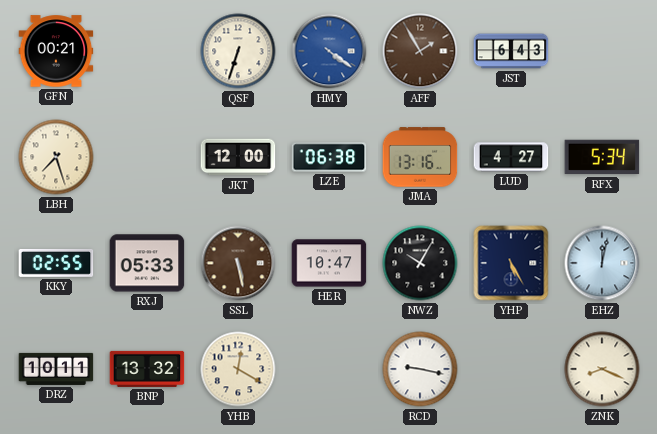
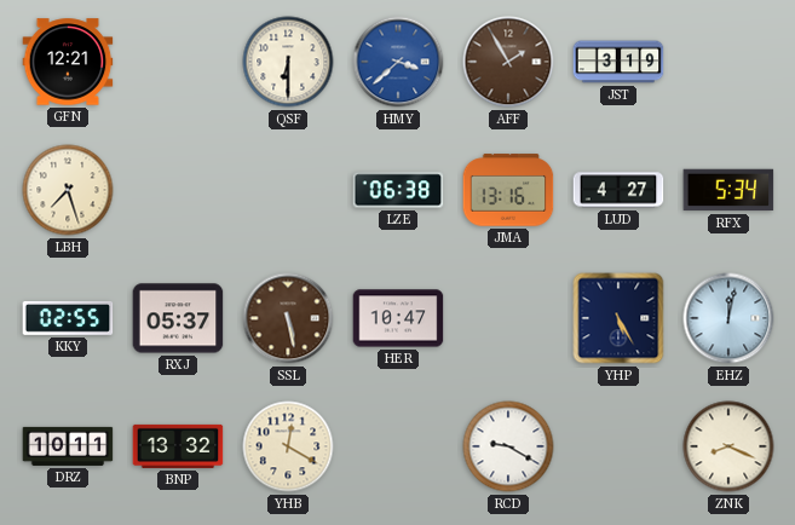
GFN: 00:21 -> 12:21 (68, 62)
QSF: 6:33 -> 6:30 (288, 62)
HMY: 4:21 -> 3:38 (398, 62)
JST: 6:43 -> 3:19 (618, 62)
JKT: 12:00 -> none (238, 157)
RXJ: 05:33 -> 05:37 (178, 318)
NWZ: 10:05 -> none (420, 263)
RCD: 9:17 -> 9:20 (508, 446)
